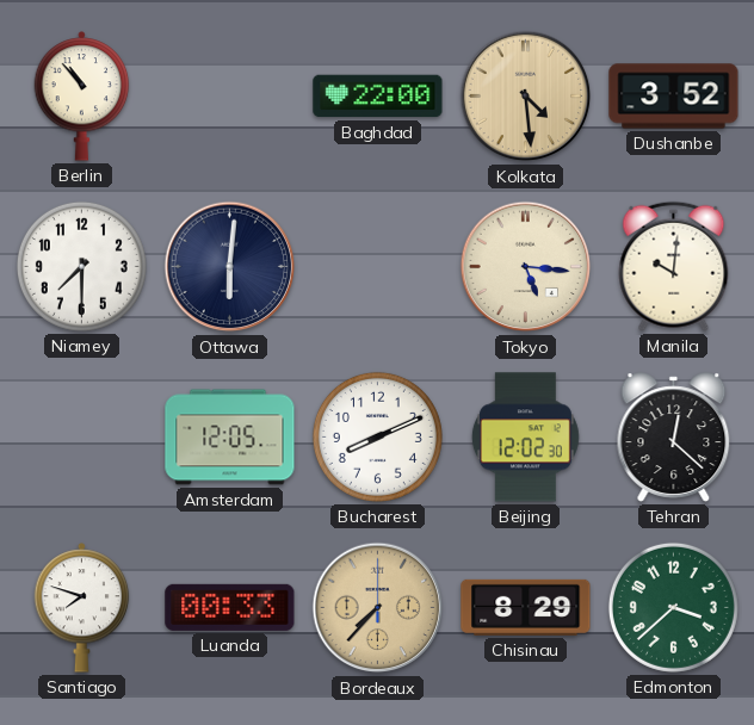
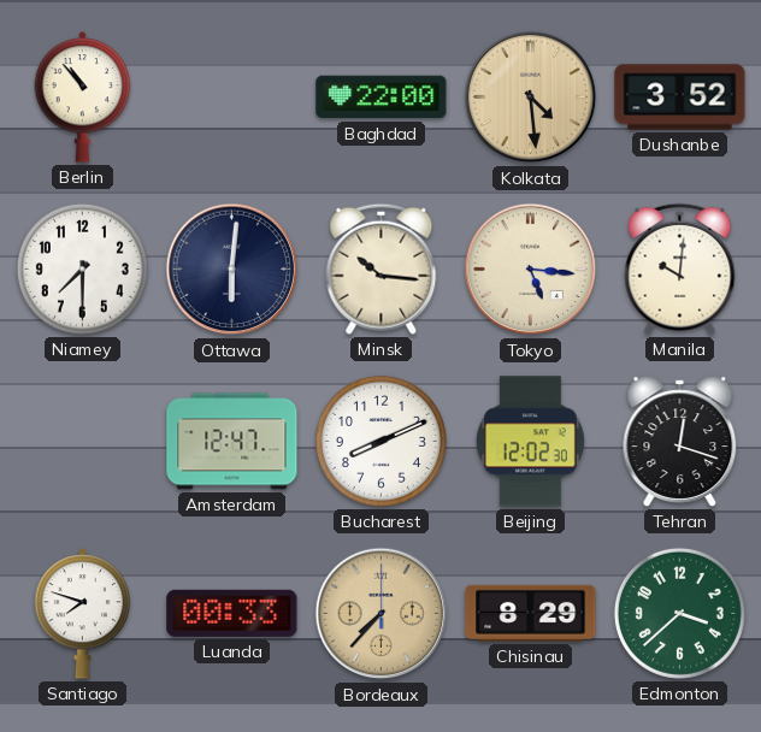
Minsk: none -> 10:16 (382, 268)
Amsterdam: 12:05 -> 12:47 (232, 442)
Tehran: 12:22 -> 12:18 (680, 442)
